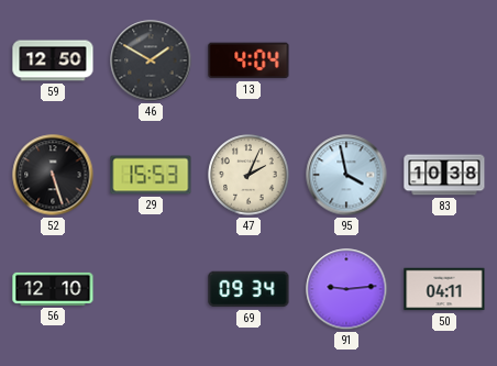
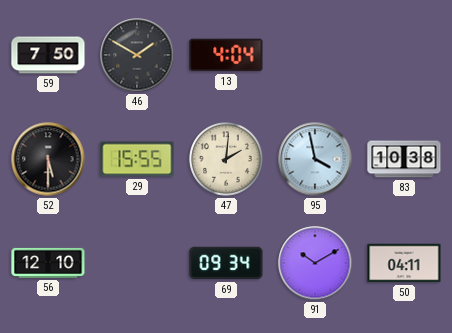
59: 12:50 -> 7:50 (48, 55)
52: 5:27 -> 5:30 (48, 159)
29: 15:53 -> 15:55 (137, 159)
47: 2:04 -> 2:01 (226, 159)
91: 9:14 -> 10:10 (315, 263)
